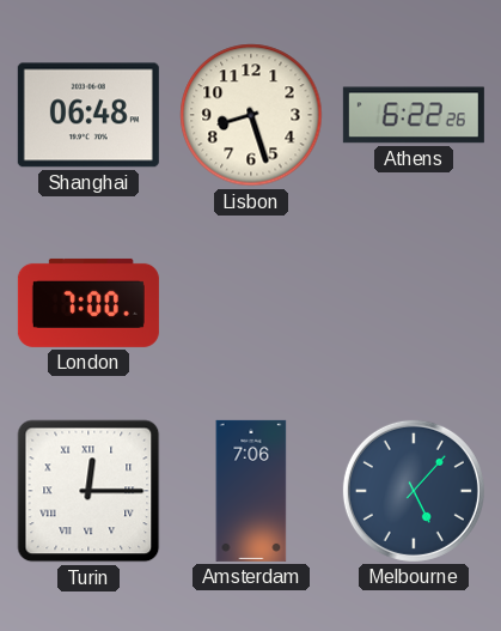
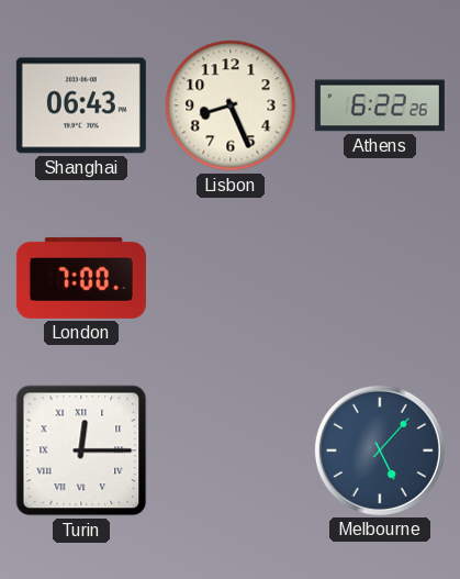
Shanghai: 06:48 -> 06:43 (81, 105)
Lisbon: 8:27 -> 8:26 (231, 105)
Amsterdam: 7:06 -> none (251, 491)
